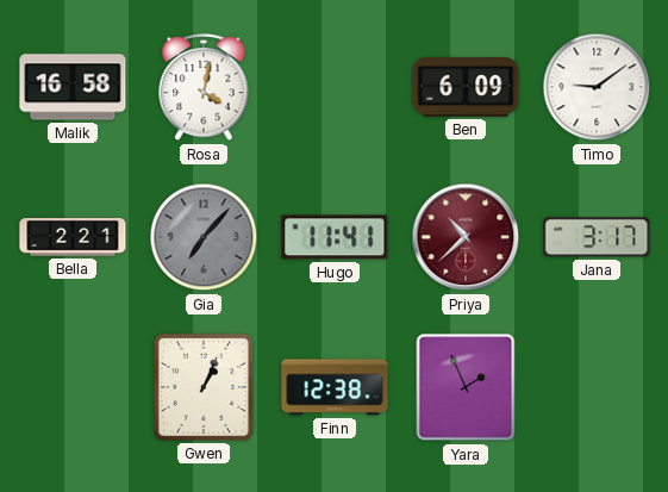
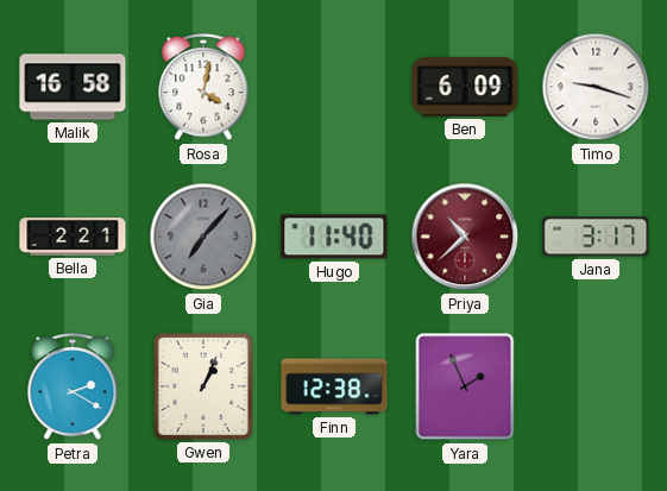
Timo: 9:09 -> 9:18 (596, 87)
Hugo: 11:41 -> 11:40 (334, 237)
Petra: none -> 2:20 (73, 388)
